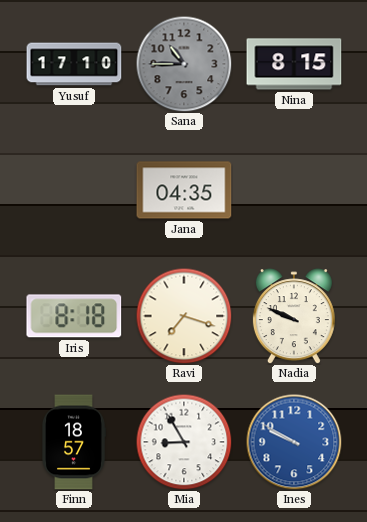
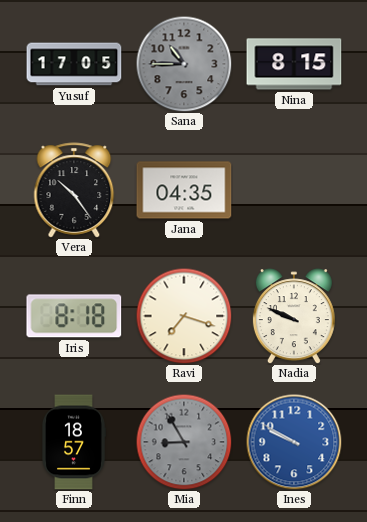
Yusuf: 17:10 -> 17:05 (74, 64)
Vera: none -> 10:24 (74, 190)
Mia dial: white -> grey (184, 442)
